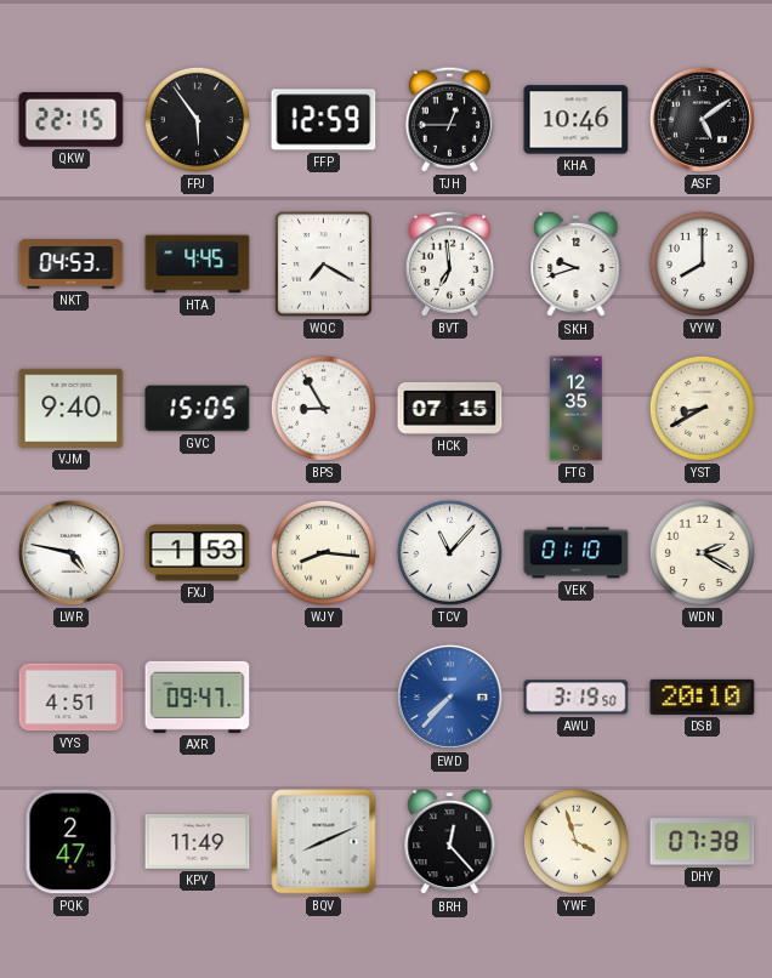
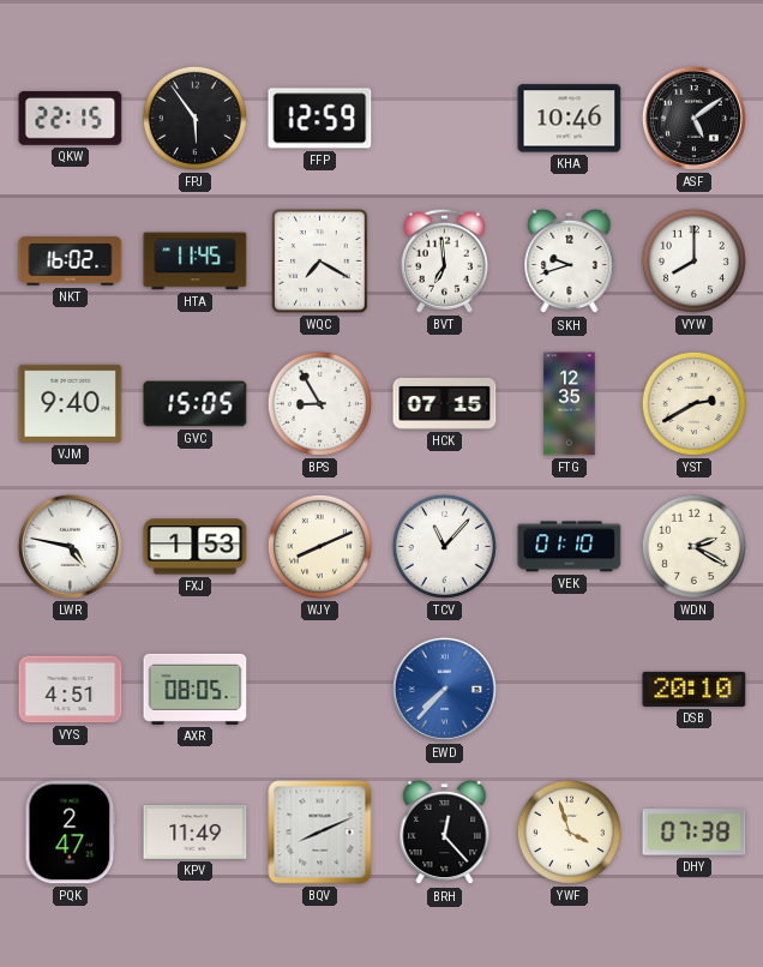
TJH: 12:45 -> none (449, 119)
NKT: 04:53 -> 16:02 (71, 262)
HTA: 4:45 -> 11:45 (196, 262)
YST: 8:40 -> 2:40 (693, 403)
WJY: 8:16 -> 8:11 (319, 546)
AXR: 09:47 -> 08:05 (196, 689)
AWU: 3:19 -> none (577, 698)
